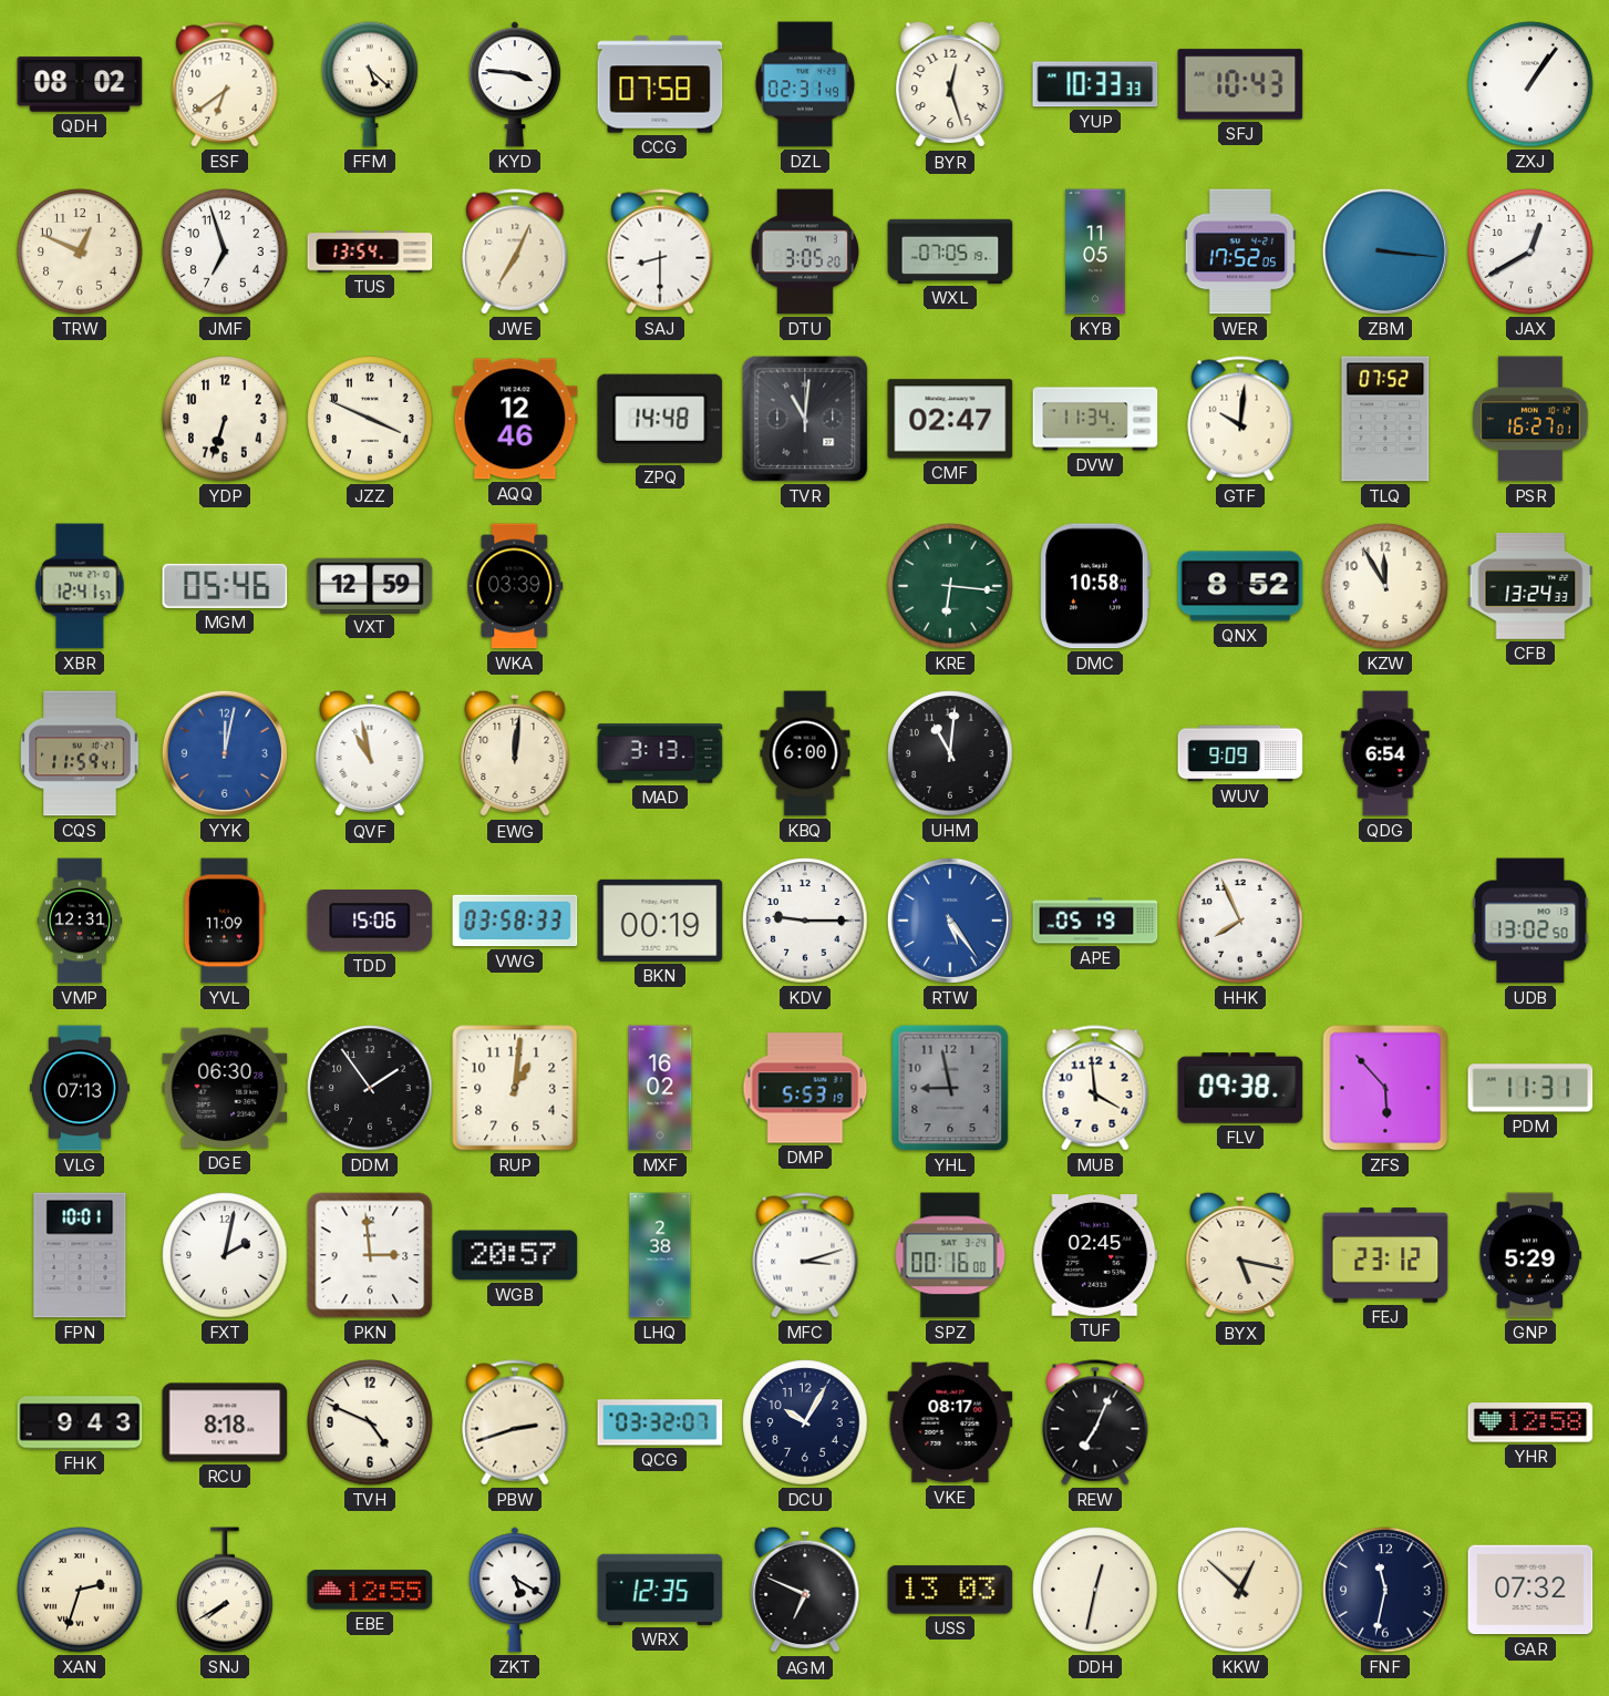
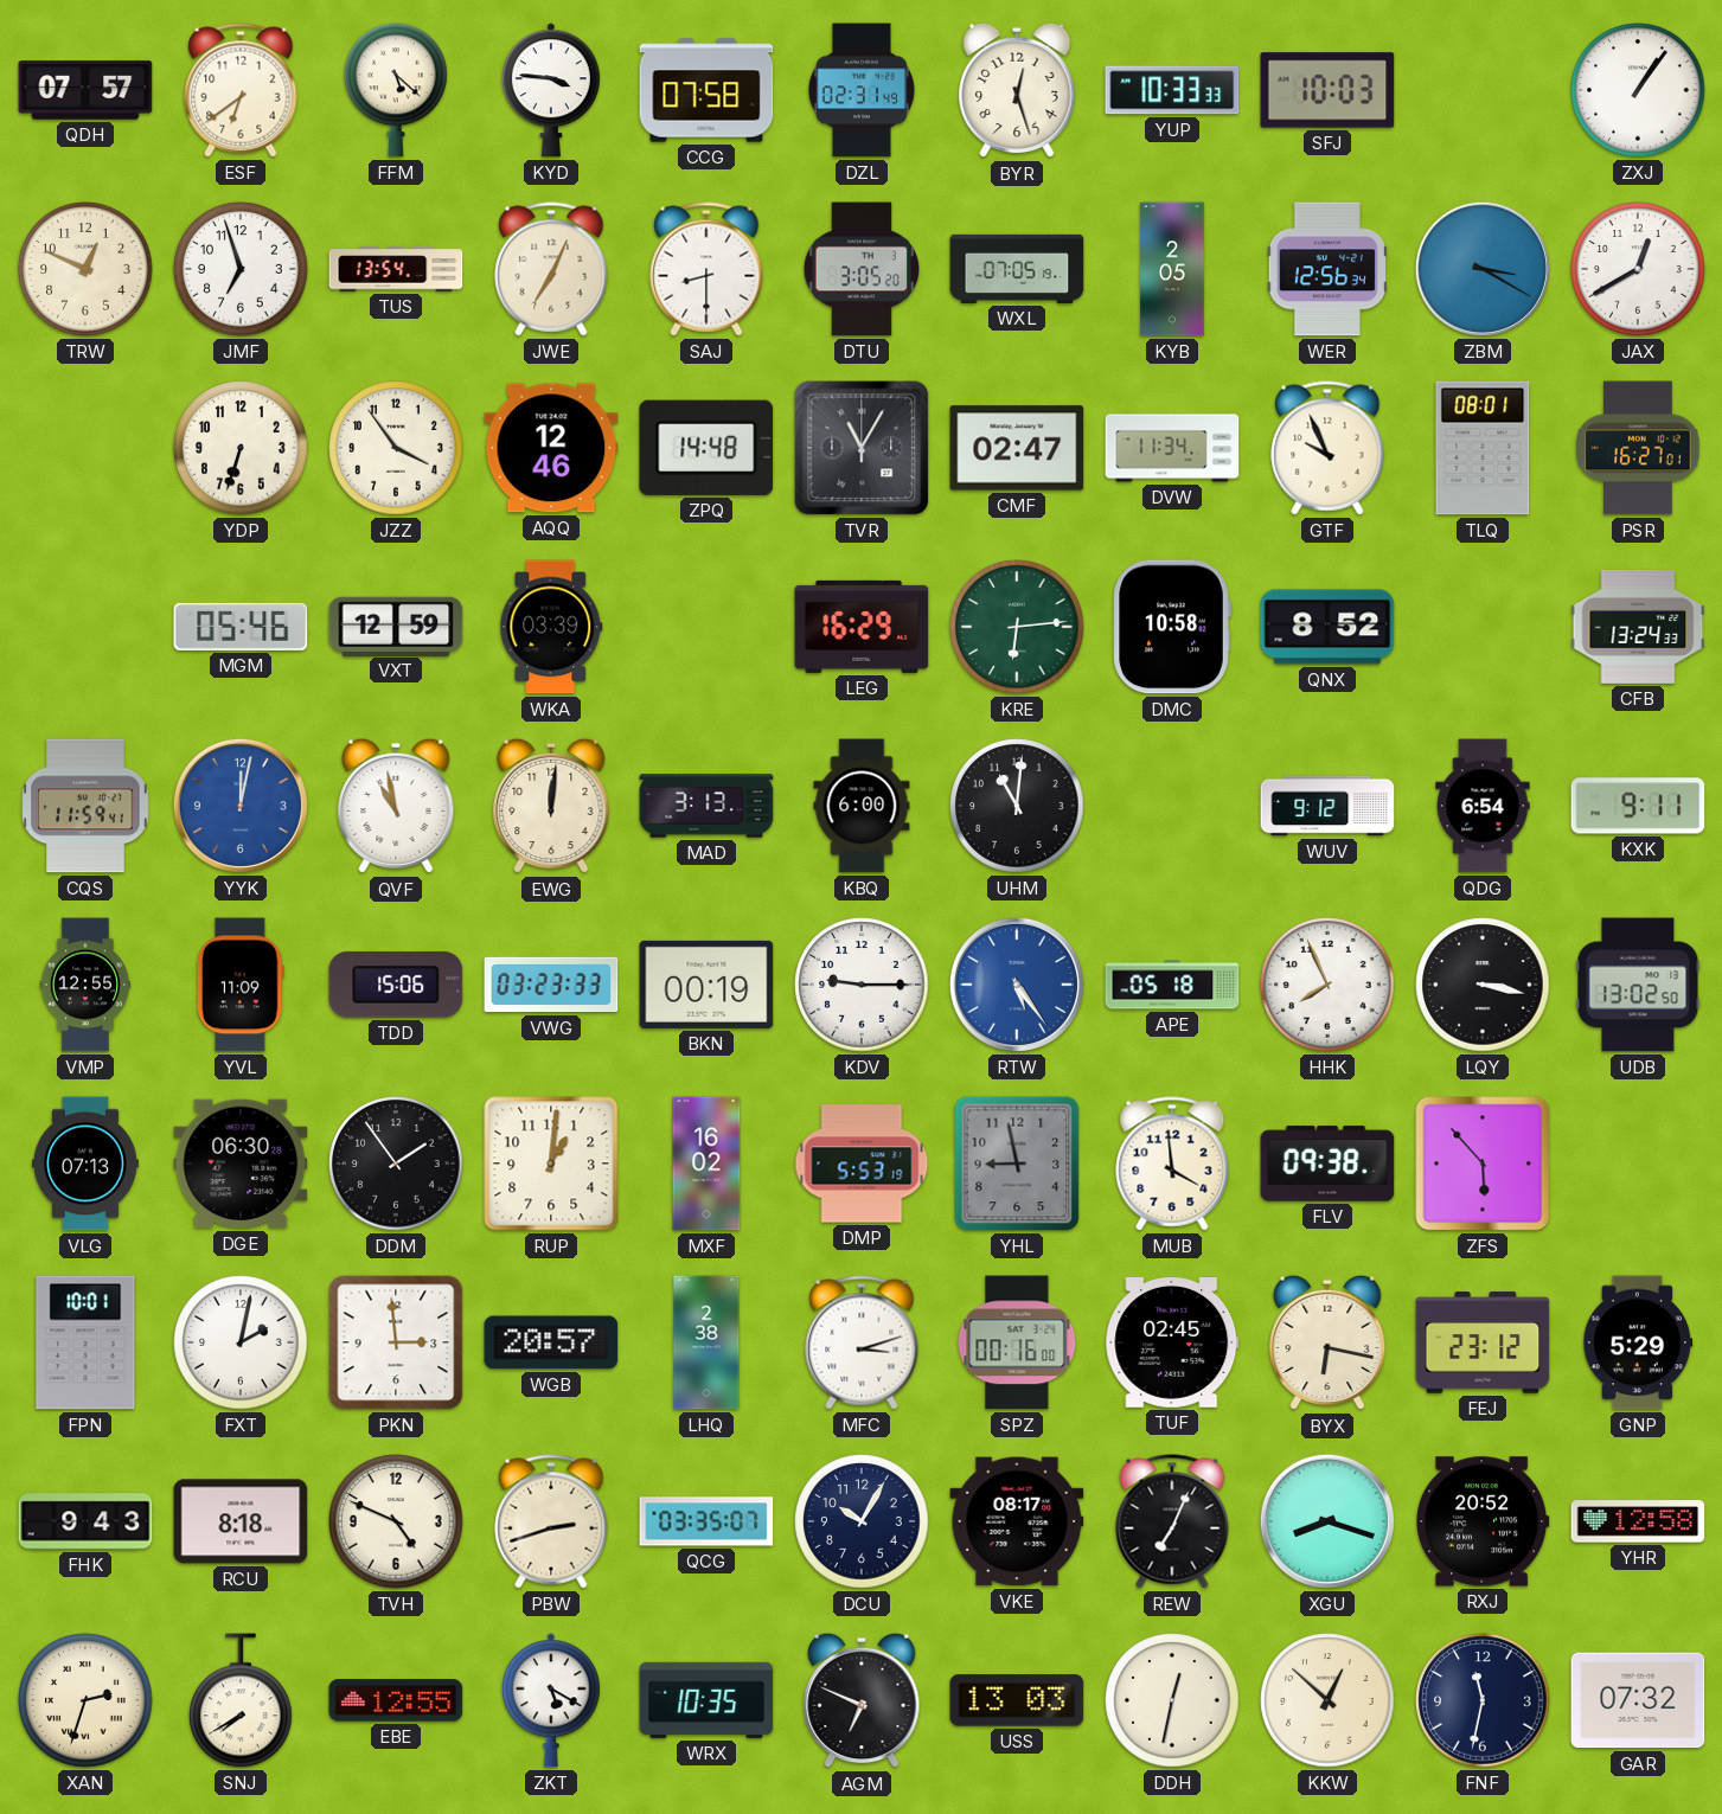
QDH: 08:02 -> 07:57 (85, 90)
SFJ: 10:43 -> 10:03 (1327, 90)
KYB: 11:05 -> 2:05 (1172, 269)
WER: 17:52 -> 12:56 (1326, 269)
ZBM: 3:16 -> 3:20 (1483, 269)
JZZ: 3:49 -> 3:54 (396, 448)
TVR: 11:01 -> 11:05 (862, 448)
GTF: 10:01 -> 9:56 (1327, 448)
TLQ: 07:52 -> 08:01 (1483, 448)
XBR: 12:41 -> none (80, 586)
LEG: none -> 16:29 (862, 627)
KRE: 6:16 -> 6:14 (1017, 627)
KZW: 11:55 -> none (1385, 586)
WUV: 9:09 -> 9:12 (1327, 806)
KXK: none -> 9:11 (1638, 806)
VMP: 12:31 -> 12:55 (85, 985)
VWG: 03:58 -> 03:23 (551, 985)
APE: 05:19 -> 05:18 (1172, 985)
LQY: none -> 3:17 (1483, 985)
PDM: 11:31 -> none (1530, 1088)
BYX: 5:17 -> 6:17 (1327, 1342)
QCG: 03:32 -> 03:35 (706, 1521)
XGU: none -> 8:18 (1327, 1521)
RXJ: none -> 20:52 (1483, 1521)
WRX: 12:35 -> 10:35 (706, 1700)
